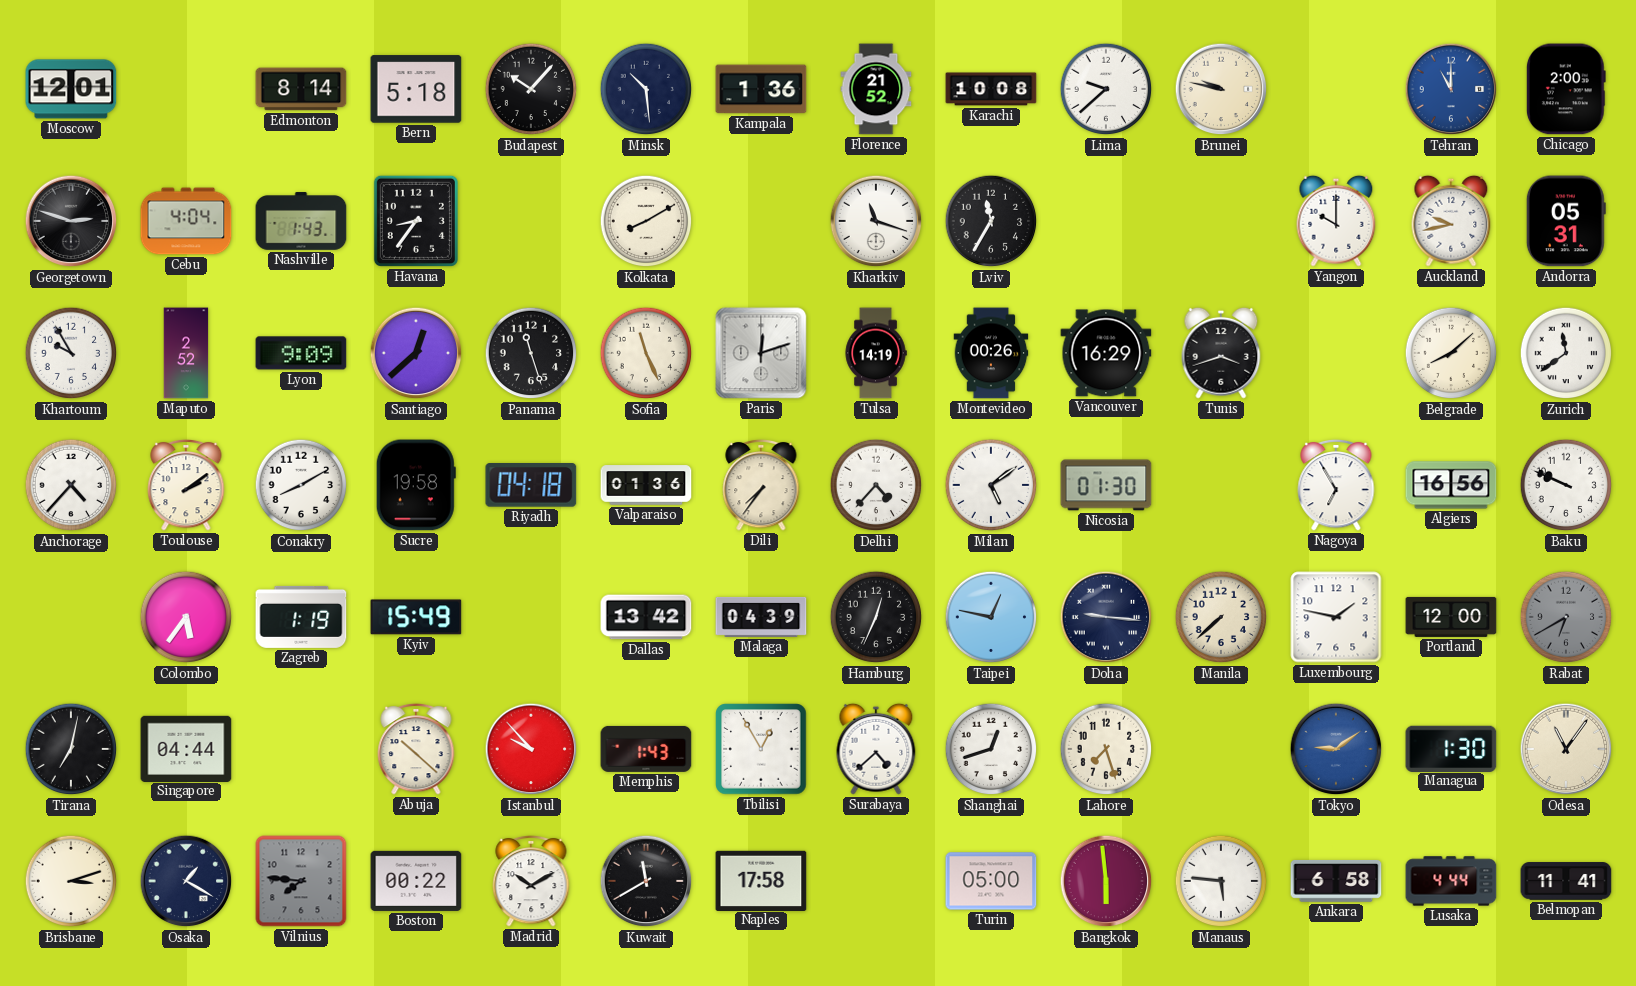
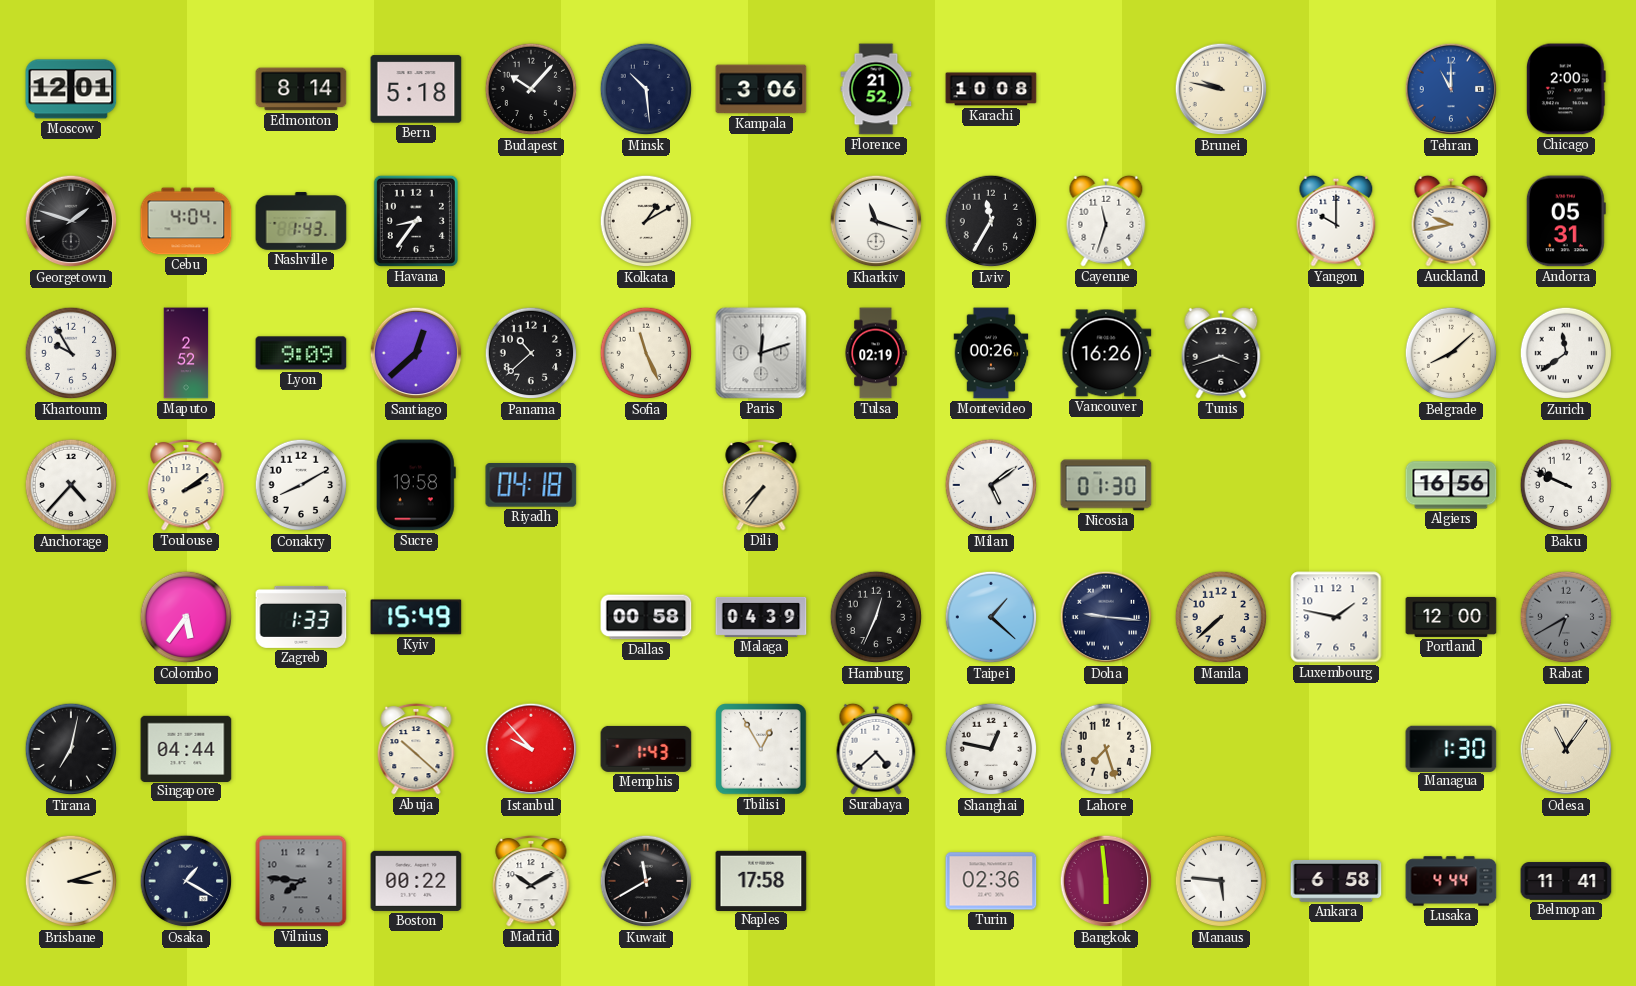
Kampala: 1:36 -> 3:06 (761, 89)
Lima: 9:38 -> none (1106, 89)
Georgetown: 2:48 -> 1:48 (71, 221)
Kolkata: 8:10 -> 1:10 (646, 221)
Cayenne: none -> 11:33 (1106, 221)
Panama: 11:27 -> 10:38 (531, 353)
Tulsa: 14:19 -> 02:19 (876, 353)
Vancouver: 16:29 -> 16:26 (1106, 353)
Valparaiso: 01:36 -> none (646, 485)
Delhi: 4:37 -> none (876, 485)
Nagoya: 6:55 -> none (1336, 485)
Zagreb: 1:19 -> 1:33 (301, 617)
Dallas: 13:42 -> 00:58 (646, 617)
Taipei: 12:47 -> 1:22 (991, 617)
Shanghai: 12:42 -> 12:47 (991, 749)
Tokyo: 9:09 -> none (1336, 749)
Turin: 05:00 -> 02:36 (991, 881)
